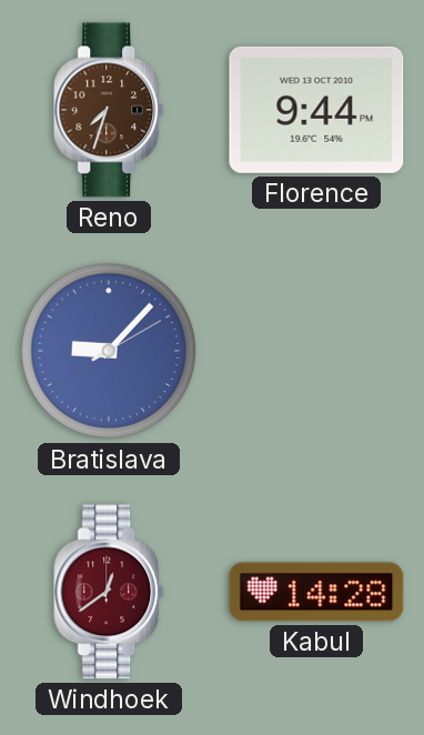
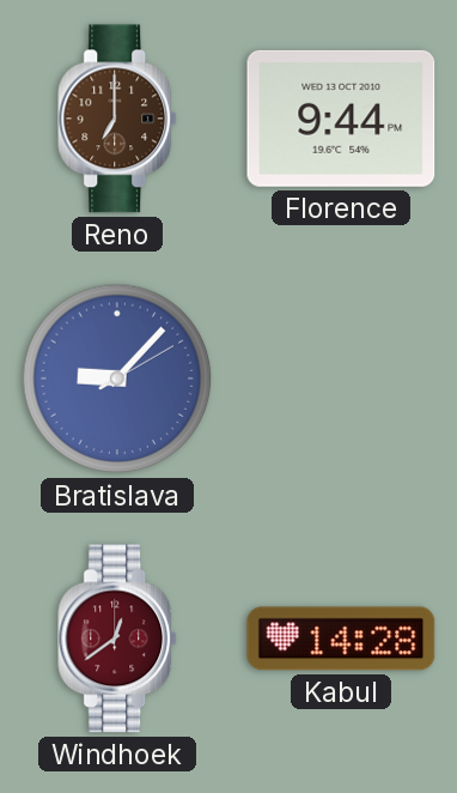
Reno: 7:33 -> 7:00 (118, 119)
